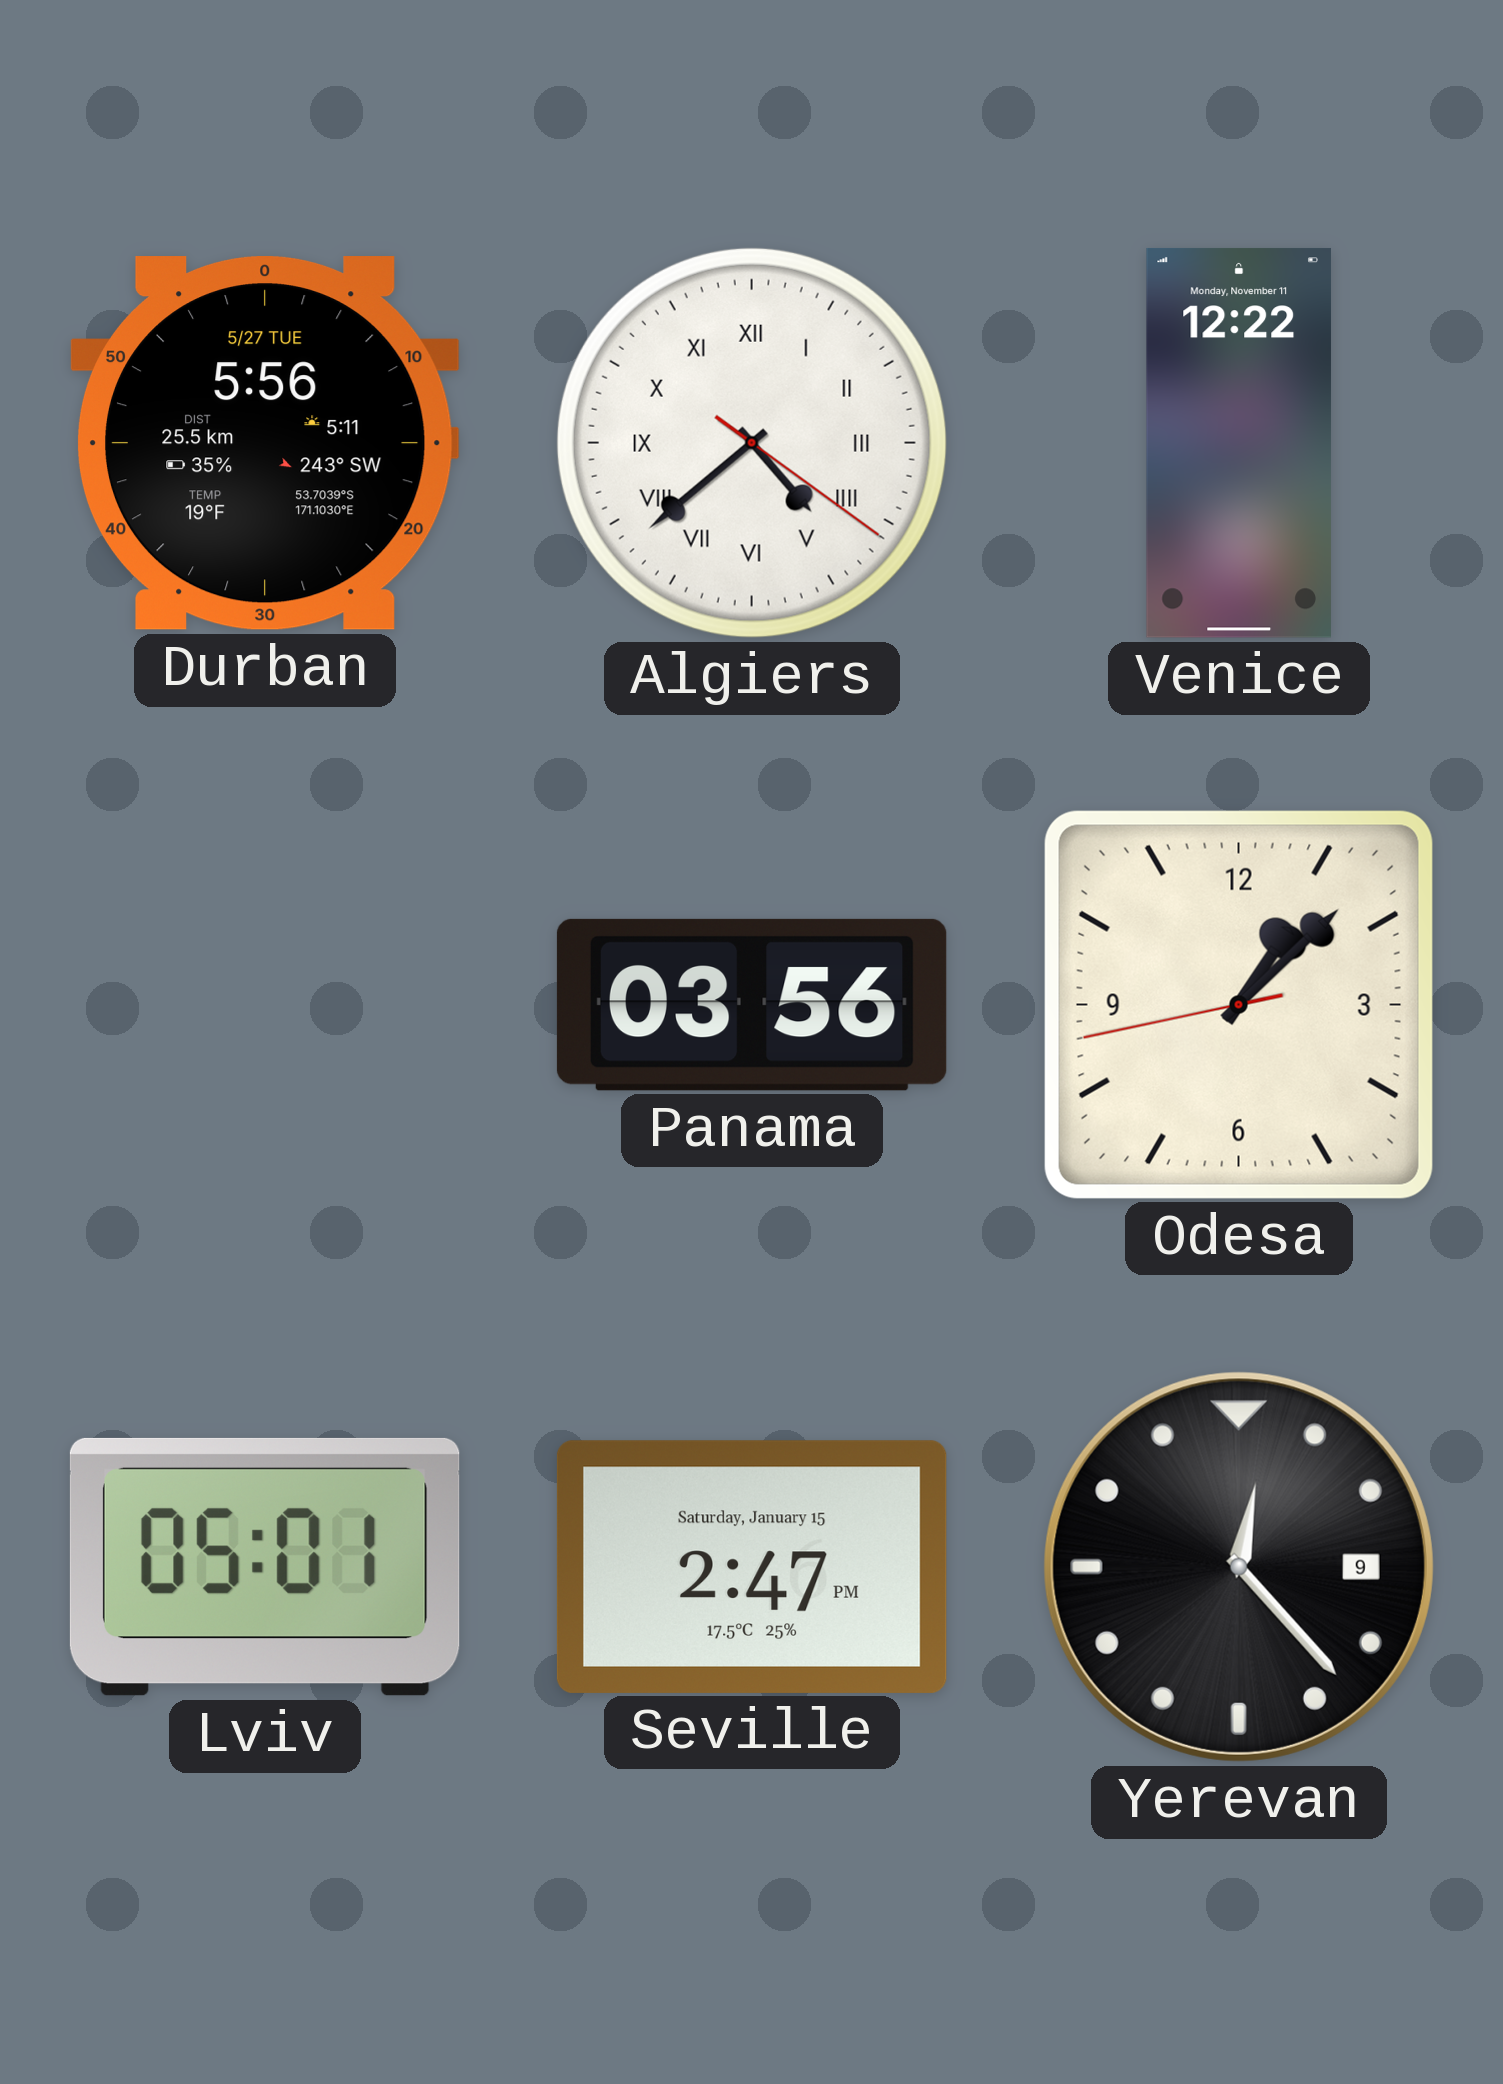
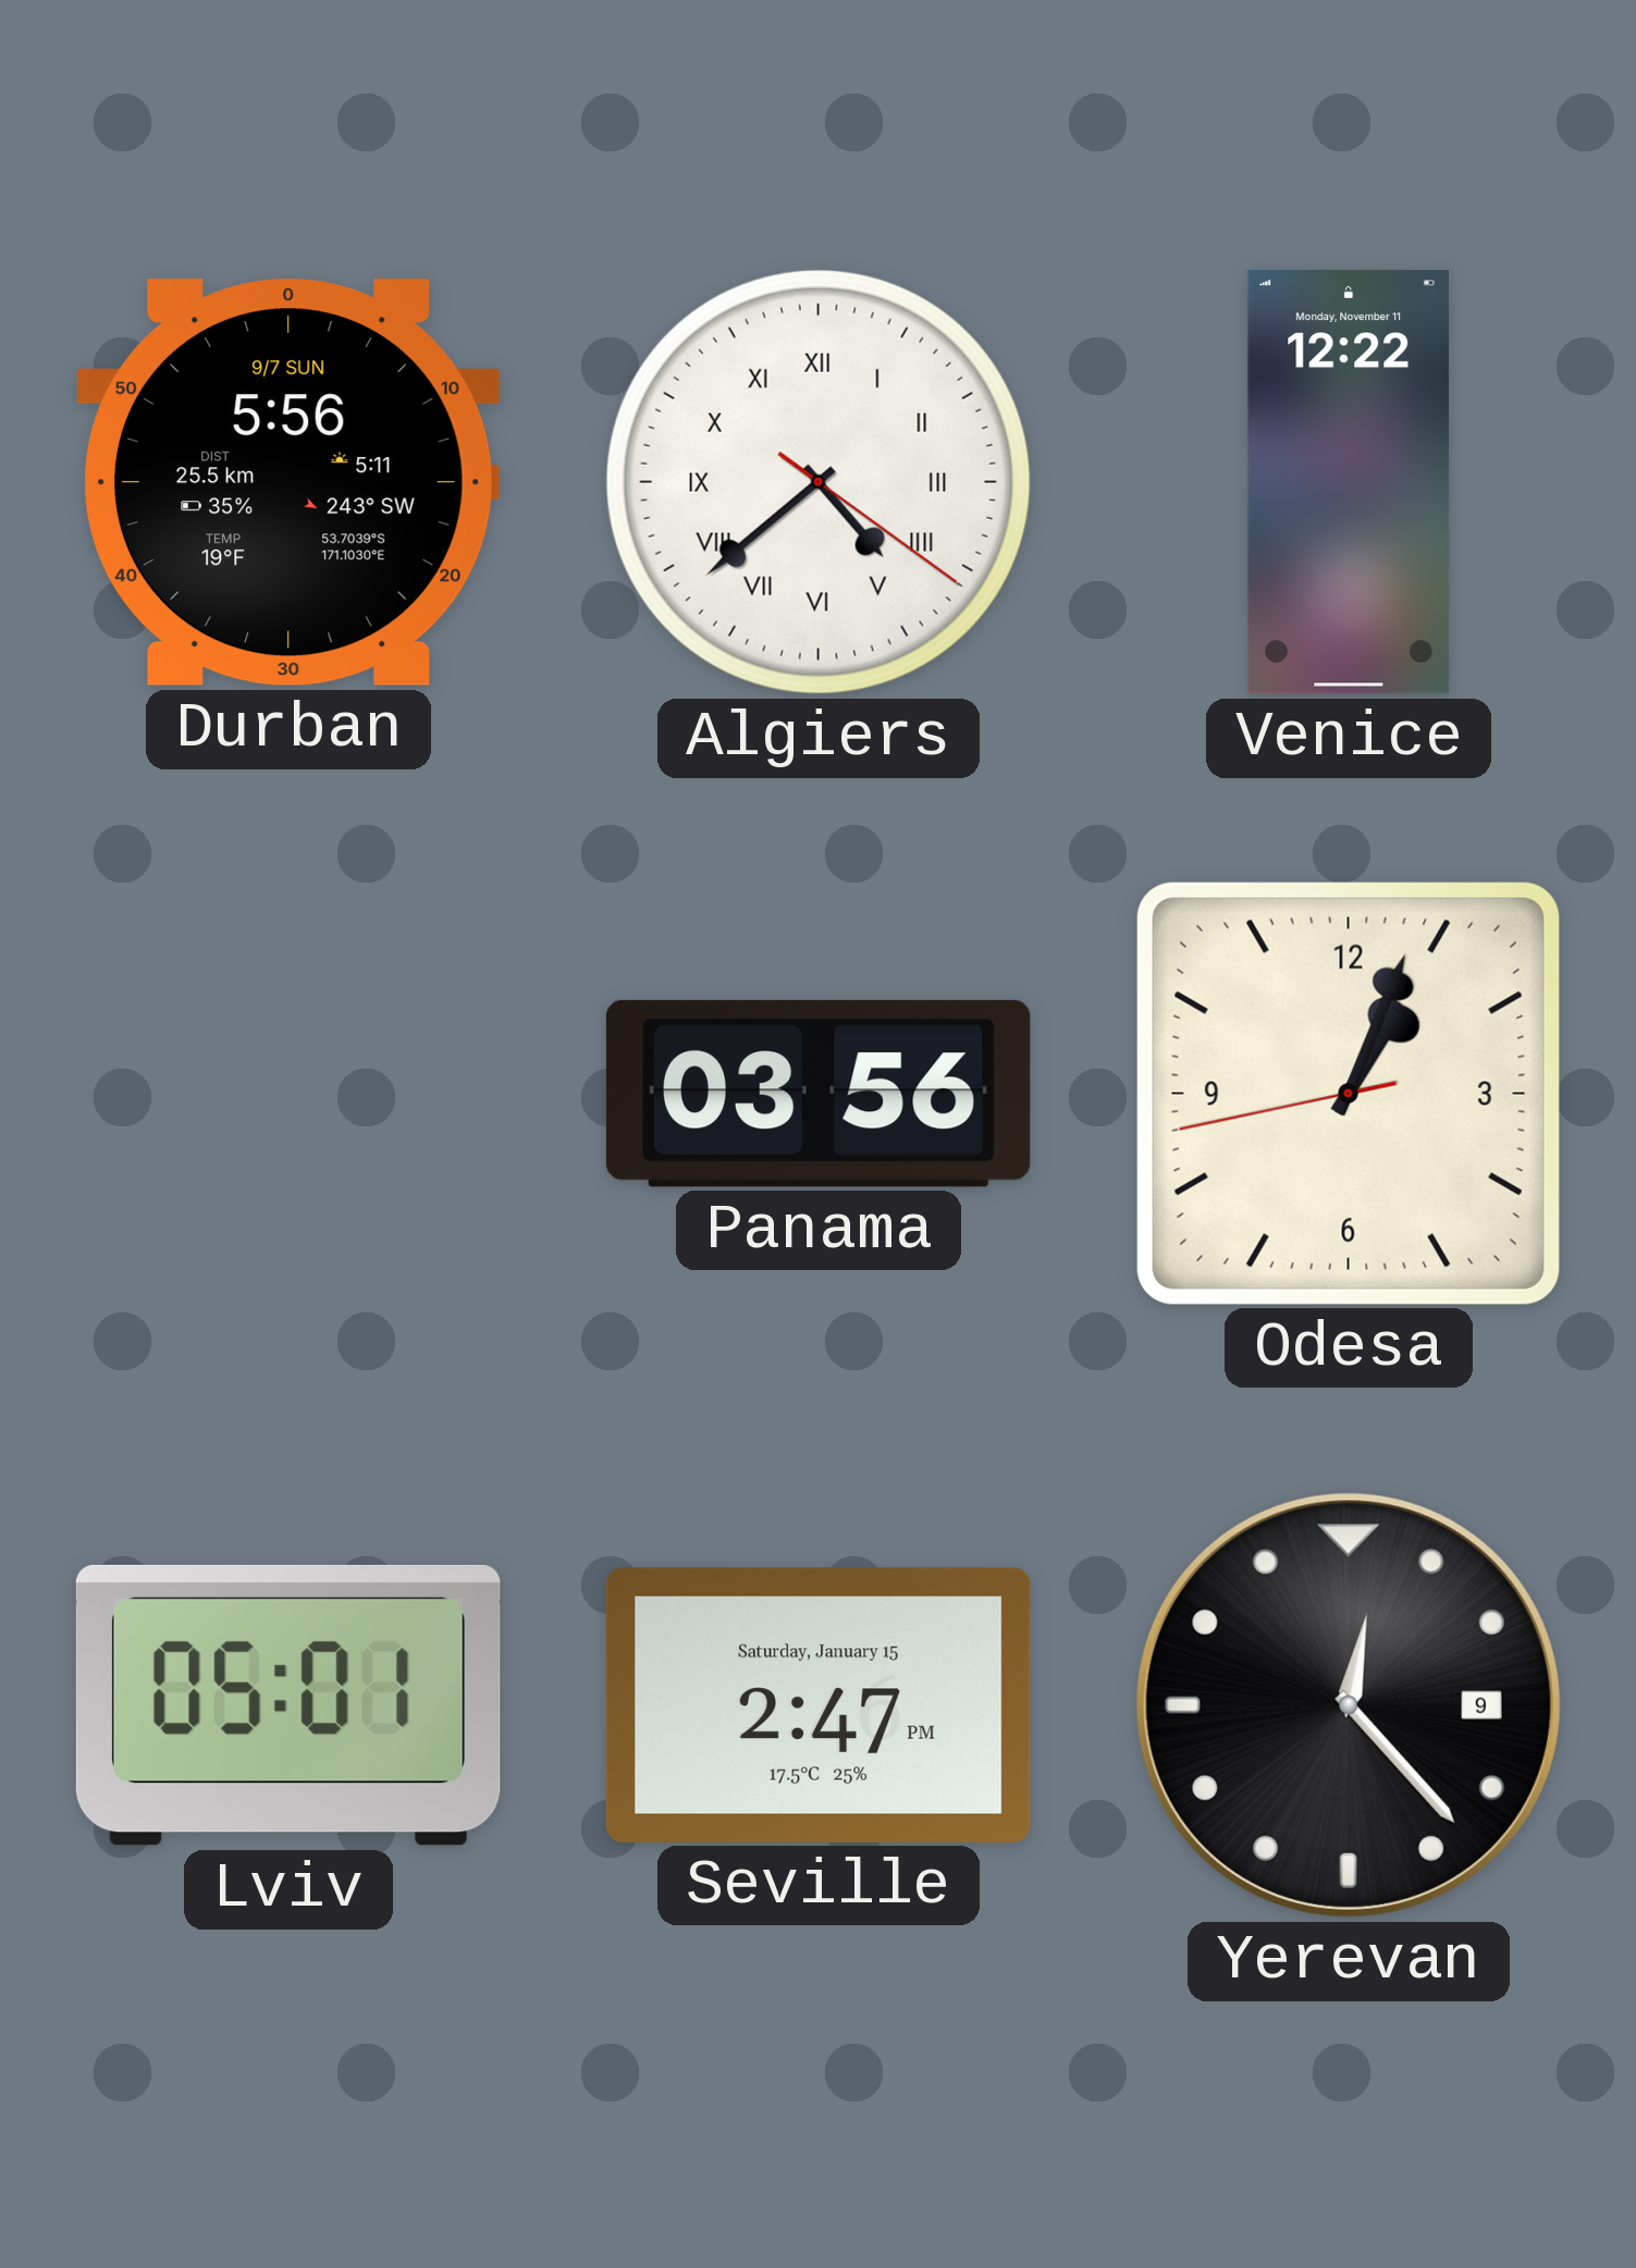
Durban date: 5/27 TUE -> 9/7 SUN (288, 482)
Odesa: 1:07 -> 1:03 (1349, 1094)
